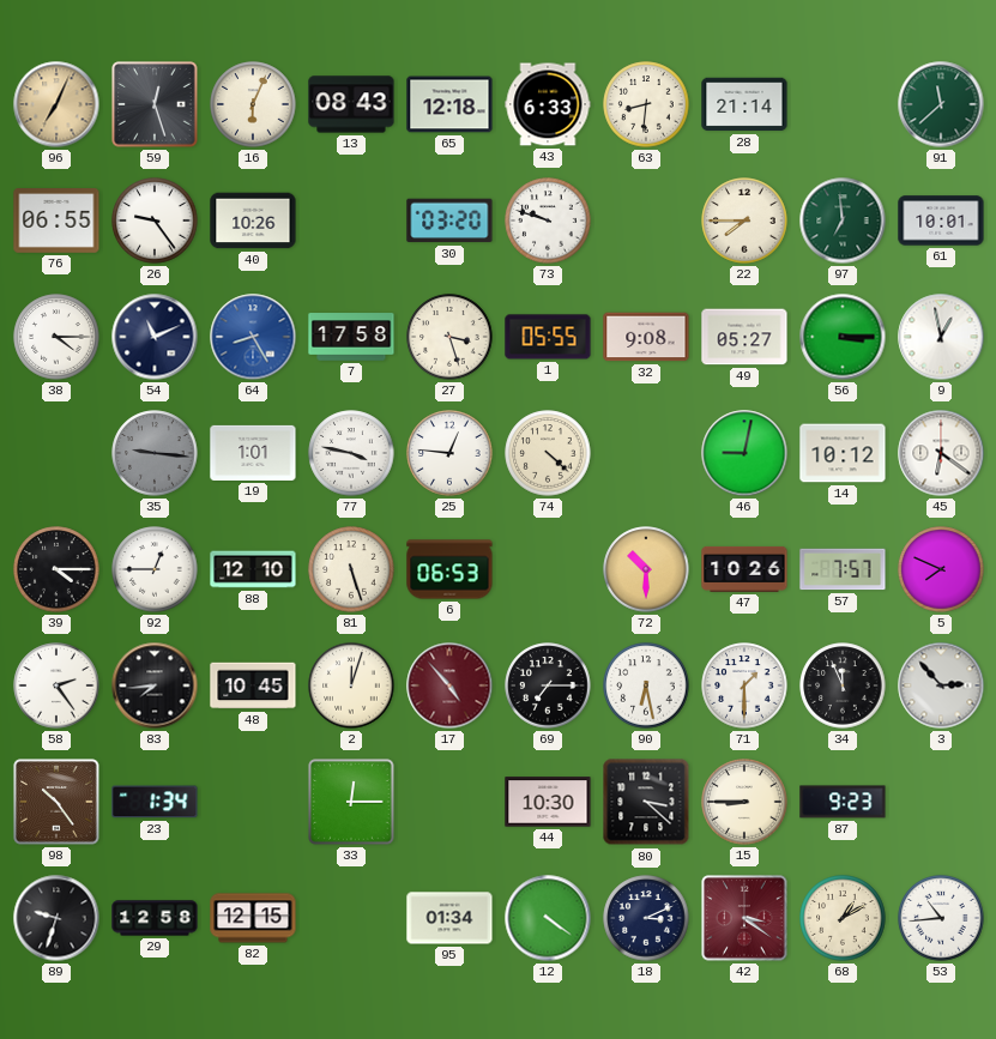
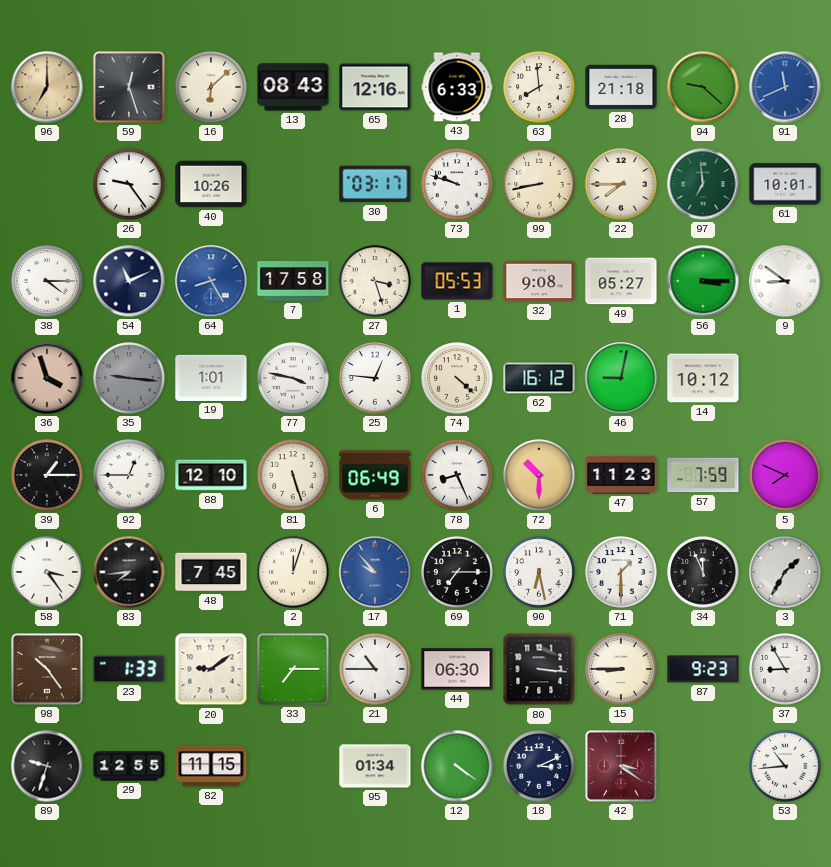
96: 7:04 -> 7:00 (47, 87)
16: 6:04 -> 6:08 (211, 87)
65: 12:18 -> 12:16 (375, 87)
63: 8:31 -> 7:59 (539, 87)
28: 21:14 -> 21:18 (621, 87)
94: none -> 9:22 (703, 87)
91: 11:38 -> 11:41 (785, 87)
91 dial: green -> blue (785, 87)
76: 06:55 -> none (56, 222)
30: 03:20 -> 03:17 (375, 184)
99: none -> 8:43 (539, 184)
1: 05:55 -> 05:53 (457, 281)
9: 12:58 -> 8:51 (785, 281)
36: none -> 3:57 (47, 378)
62: none -> 16:12 (539, 378)
45: 6:21 -> none (941, 453)
39: 4:15 -> 1:15 (47, 475)
6: 06:53 -> 06:49 (375, 475)
78: none -> 8:26 (457, 475)
47: 10:26 -> 11:23 (621, 475)
57: 7:57 -> 7:59 (703, 475)
58: 2:24 -> 3:24 (47, 572)
48: 10:45 -> 7:45 (211, 572)
17: 4:53 -> 9:53 (375, 572)
17 dial: burgundy -> blue (375, 572)
3: 2:53 -> 1:35 (785, 572)
23: 1:34 -> 1:33 (129, 669)
20: none -> 9:09 (211, 669)
33: 12:15 -> 7:15 (293, 669)
21: none -> 10:45 (375, 669)
44: 10:30 -> 06:30 (457, 669)
80: 3:22 -> 3:16 (539, 669)
37: none -> 8:55 (785, 669)
29: 12:58 -> 12:55 (129, 766)
82: 12:15 -> 11:15 (211, 766)
68: 1:10 -> none (843, 918)
